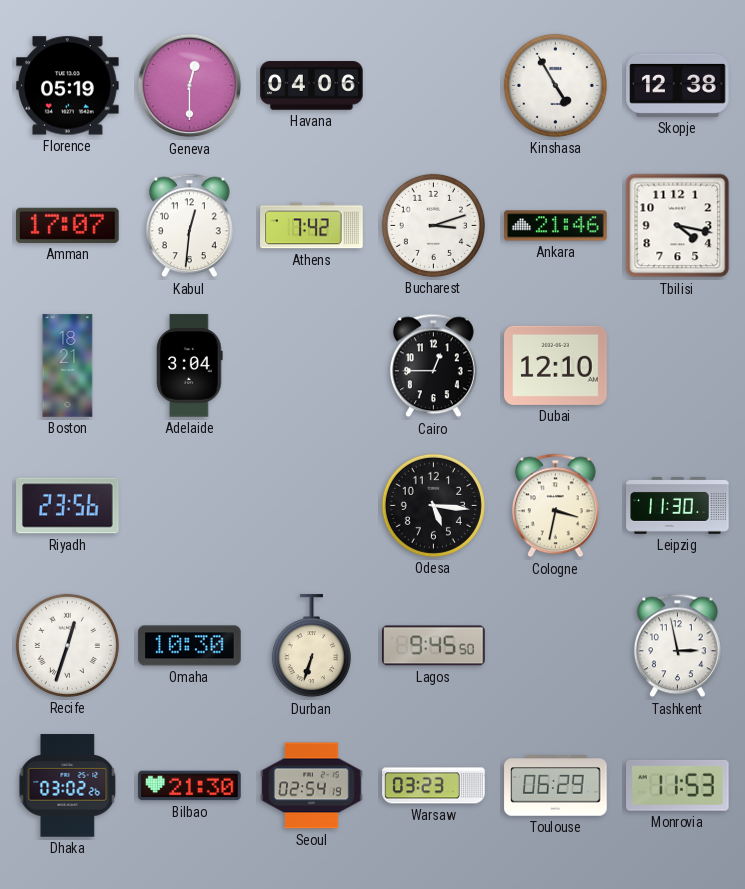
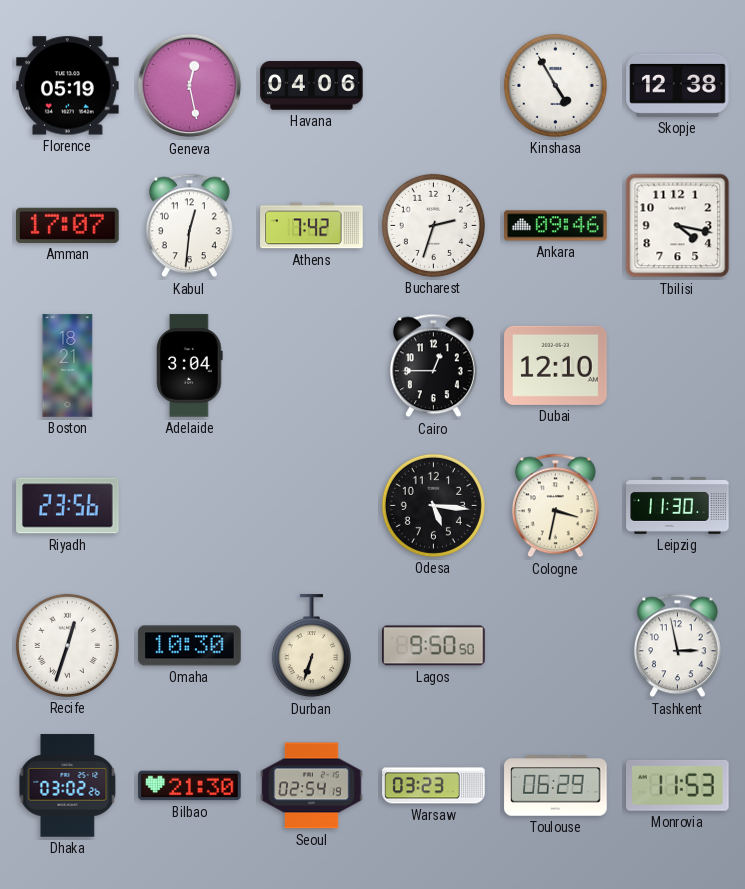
Geneva: 12:30 -> 12:28 (190, 86)
Bucharest: 3:12 -> 2:33 (433, 225)
Ankara: 21:46 -> 09:46 (556, 226)
Lagos: 9:45 -> 9:50 (434, 646)
